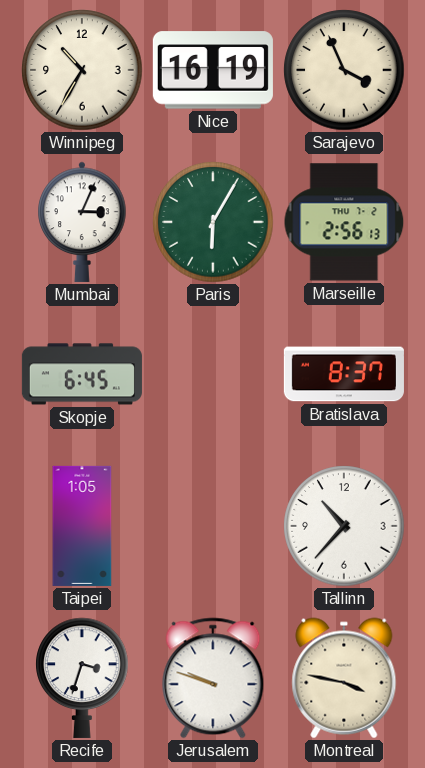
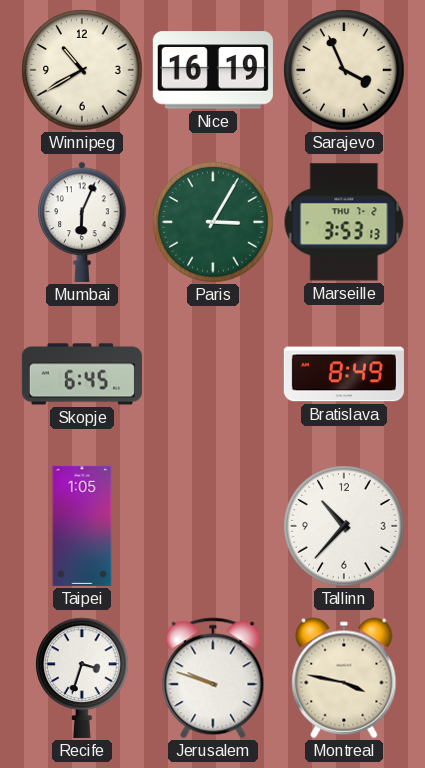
Winnipeg: 10:35 -> 10:40 (82, 70)
Mumbai: 3:04 -> 6:04 (82, 222)
Paris: 6:05 -> 3:05 (213, 222)
Marseille: 2:56 -> 3:53 (344, 222)
Bratislava: 8:37 -> 8:49 (344, 374)
